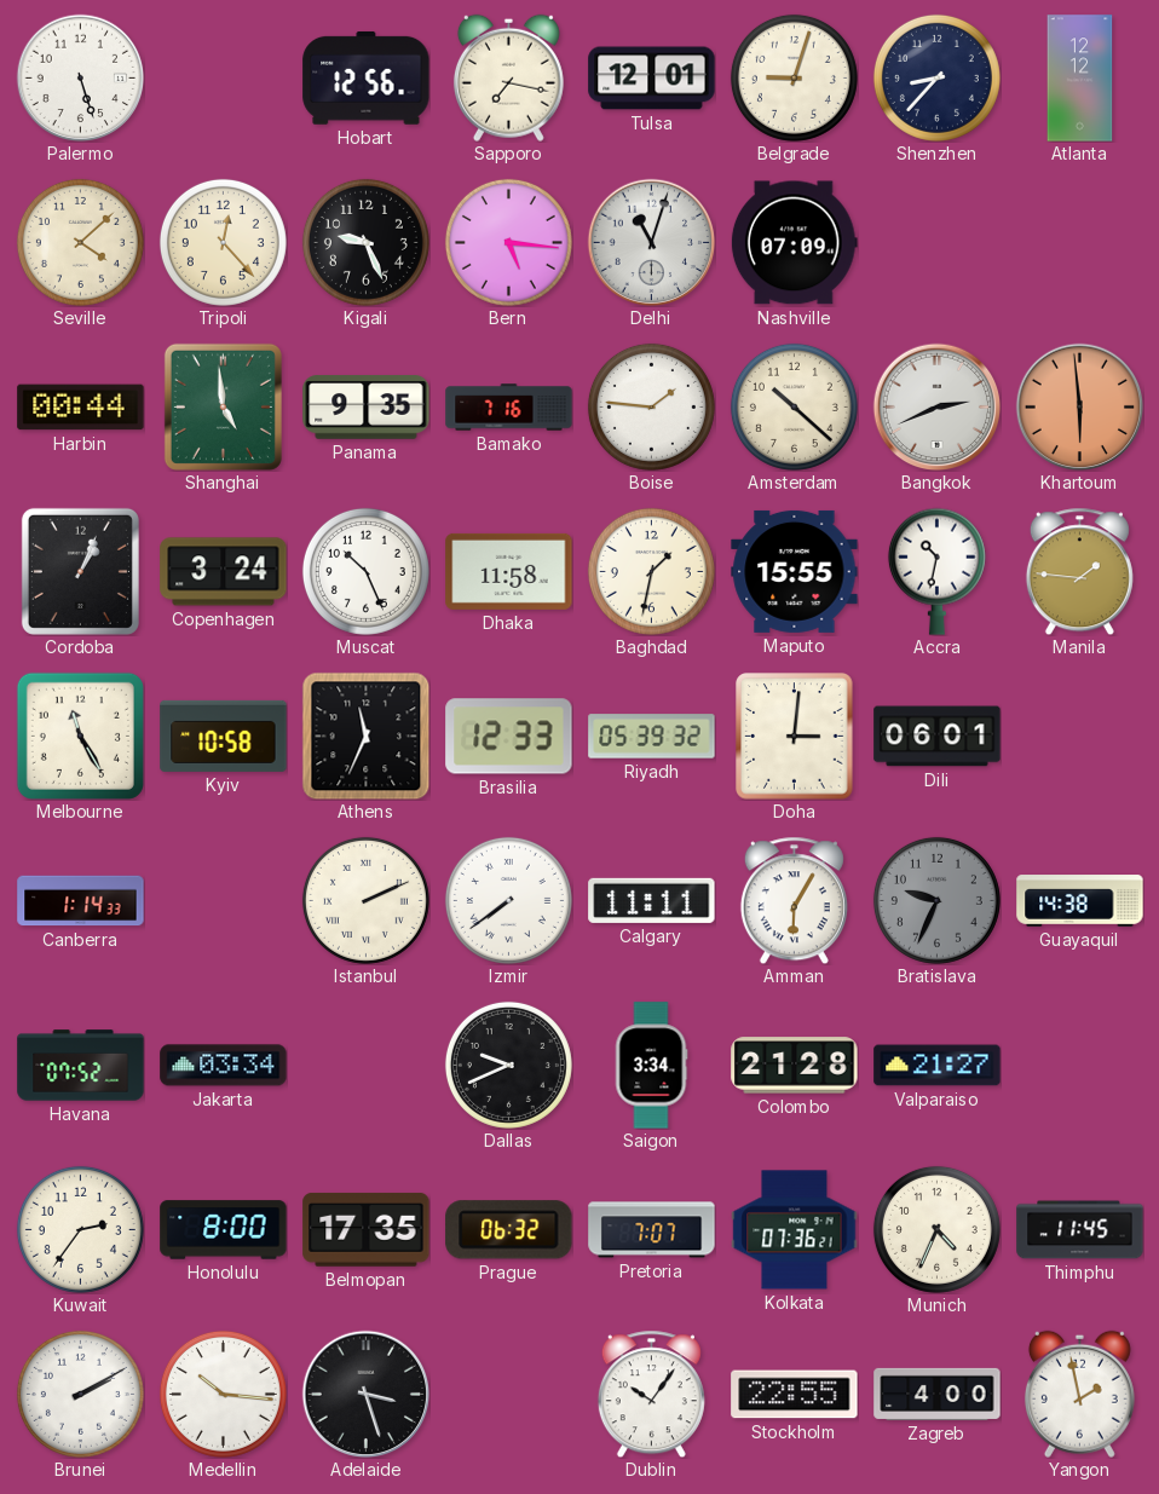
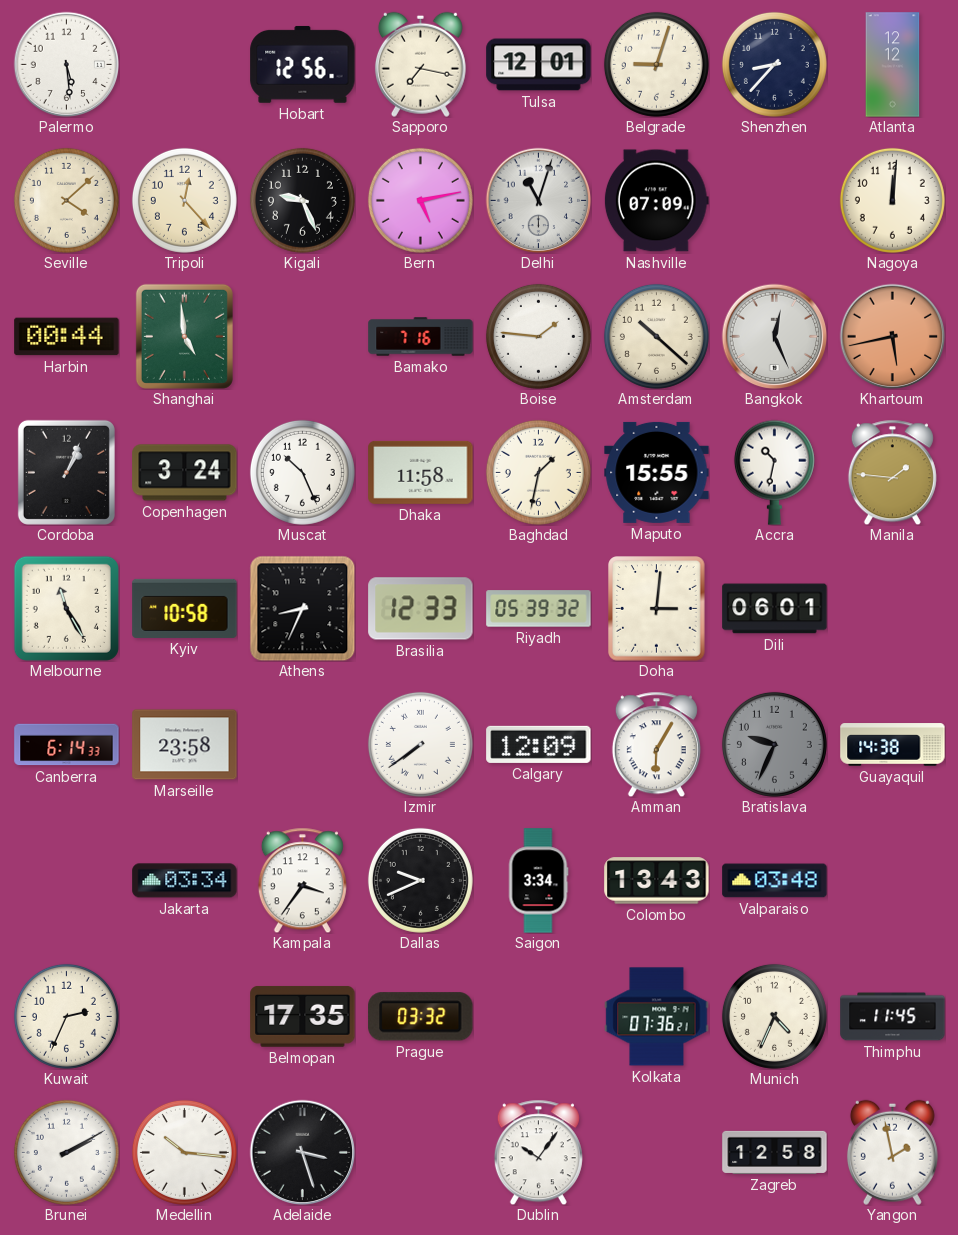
Palermo: 5:27 -> 5:29 (66, 64)
Bern: 5:16 -> 5:13 (420, 200)
Nagoya: none -> 12:01 (892, 200)
Panama: 9:35 -> none (367, 408)
Bangkok: 2:41 -> 12:26 (774, 336)
Khartoum: 5:59 -> 5:43 (892, 336)
Athens: 11:34 -> 8:34 (302, 608)
Canberra: 1:14 -> 6:14 (67, 745)
Marseille: none -> 23:58 (185, 745)
Istanbul: 2:11 -> none (365, 900)
Calgary: 11:11 -> 12:09 (539, 744)
Havana: 07:52 -> none (81, 1066)
Kampala: none -> 3:36 (302, 880)
Colombo: 21:28 -> 13:43 (657, 881)
Valparaiso: 21:27 -> 03:48 (775, 881)
Kuwait: 2:36 -> 2:34 (66, 1016)
Honolulu: 8:00 -> none (224, 1230)
Prague: 06:32 -> 03:32 (421, 1017)
Pretoria: 7:07 -> none (652, 1230)
Stockholm: 22:55 -> none (795, 1395)
Zagreb: 4:00 -> 12:58 (775, 1152)
